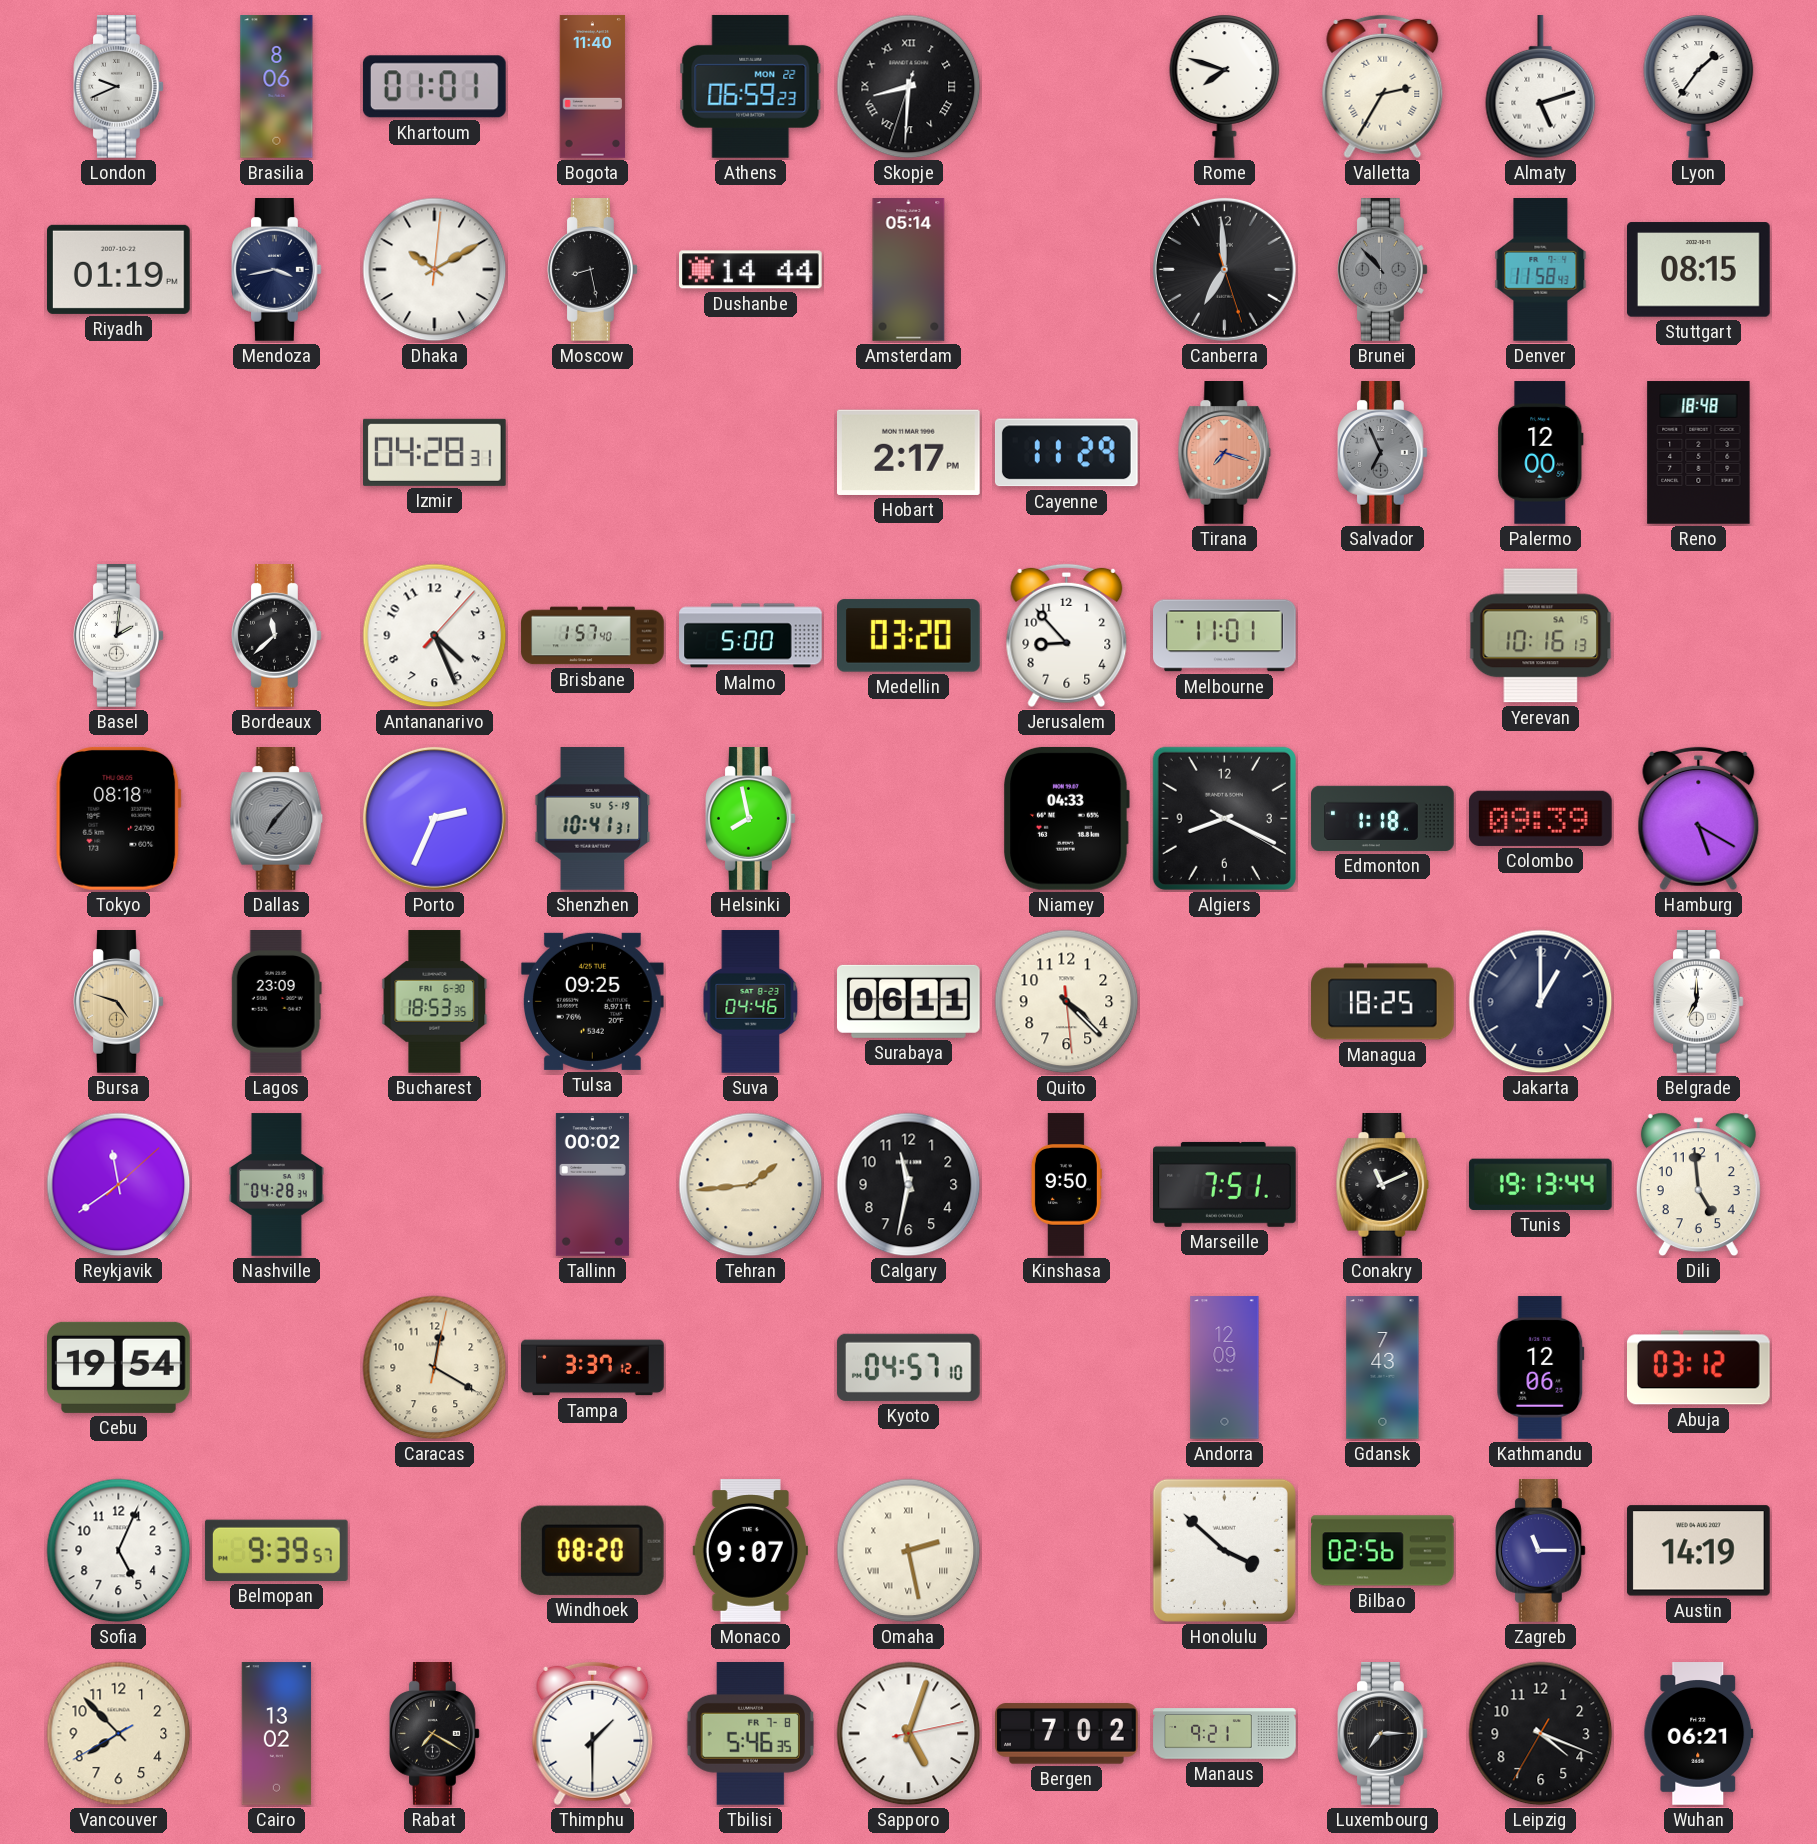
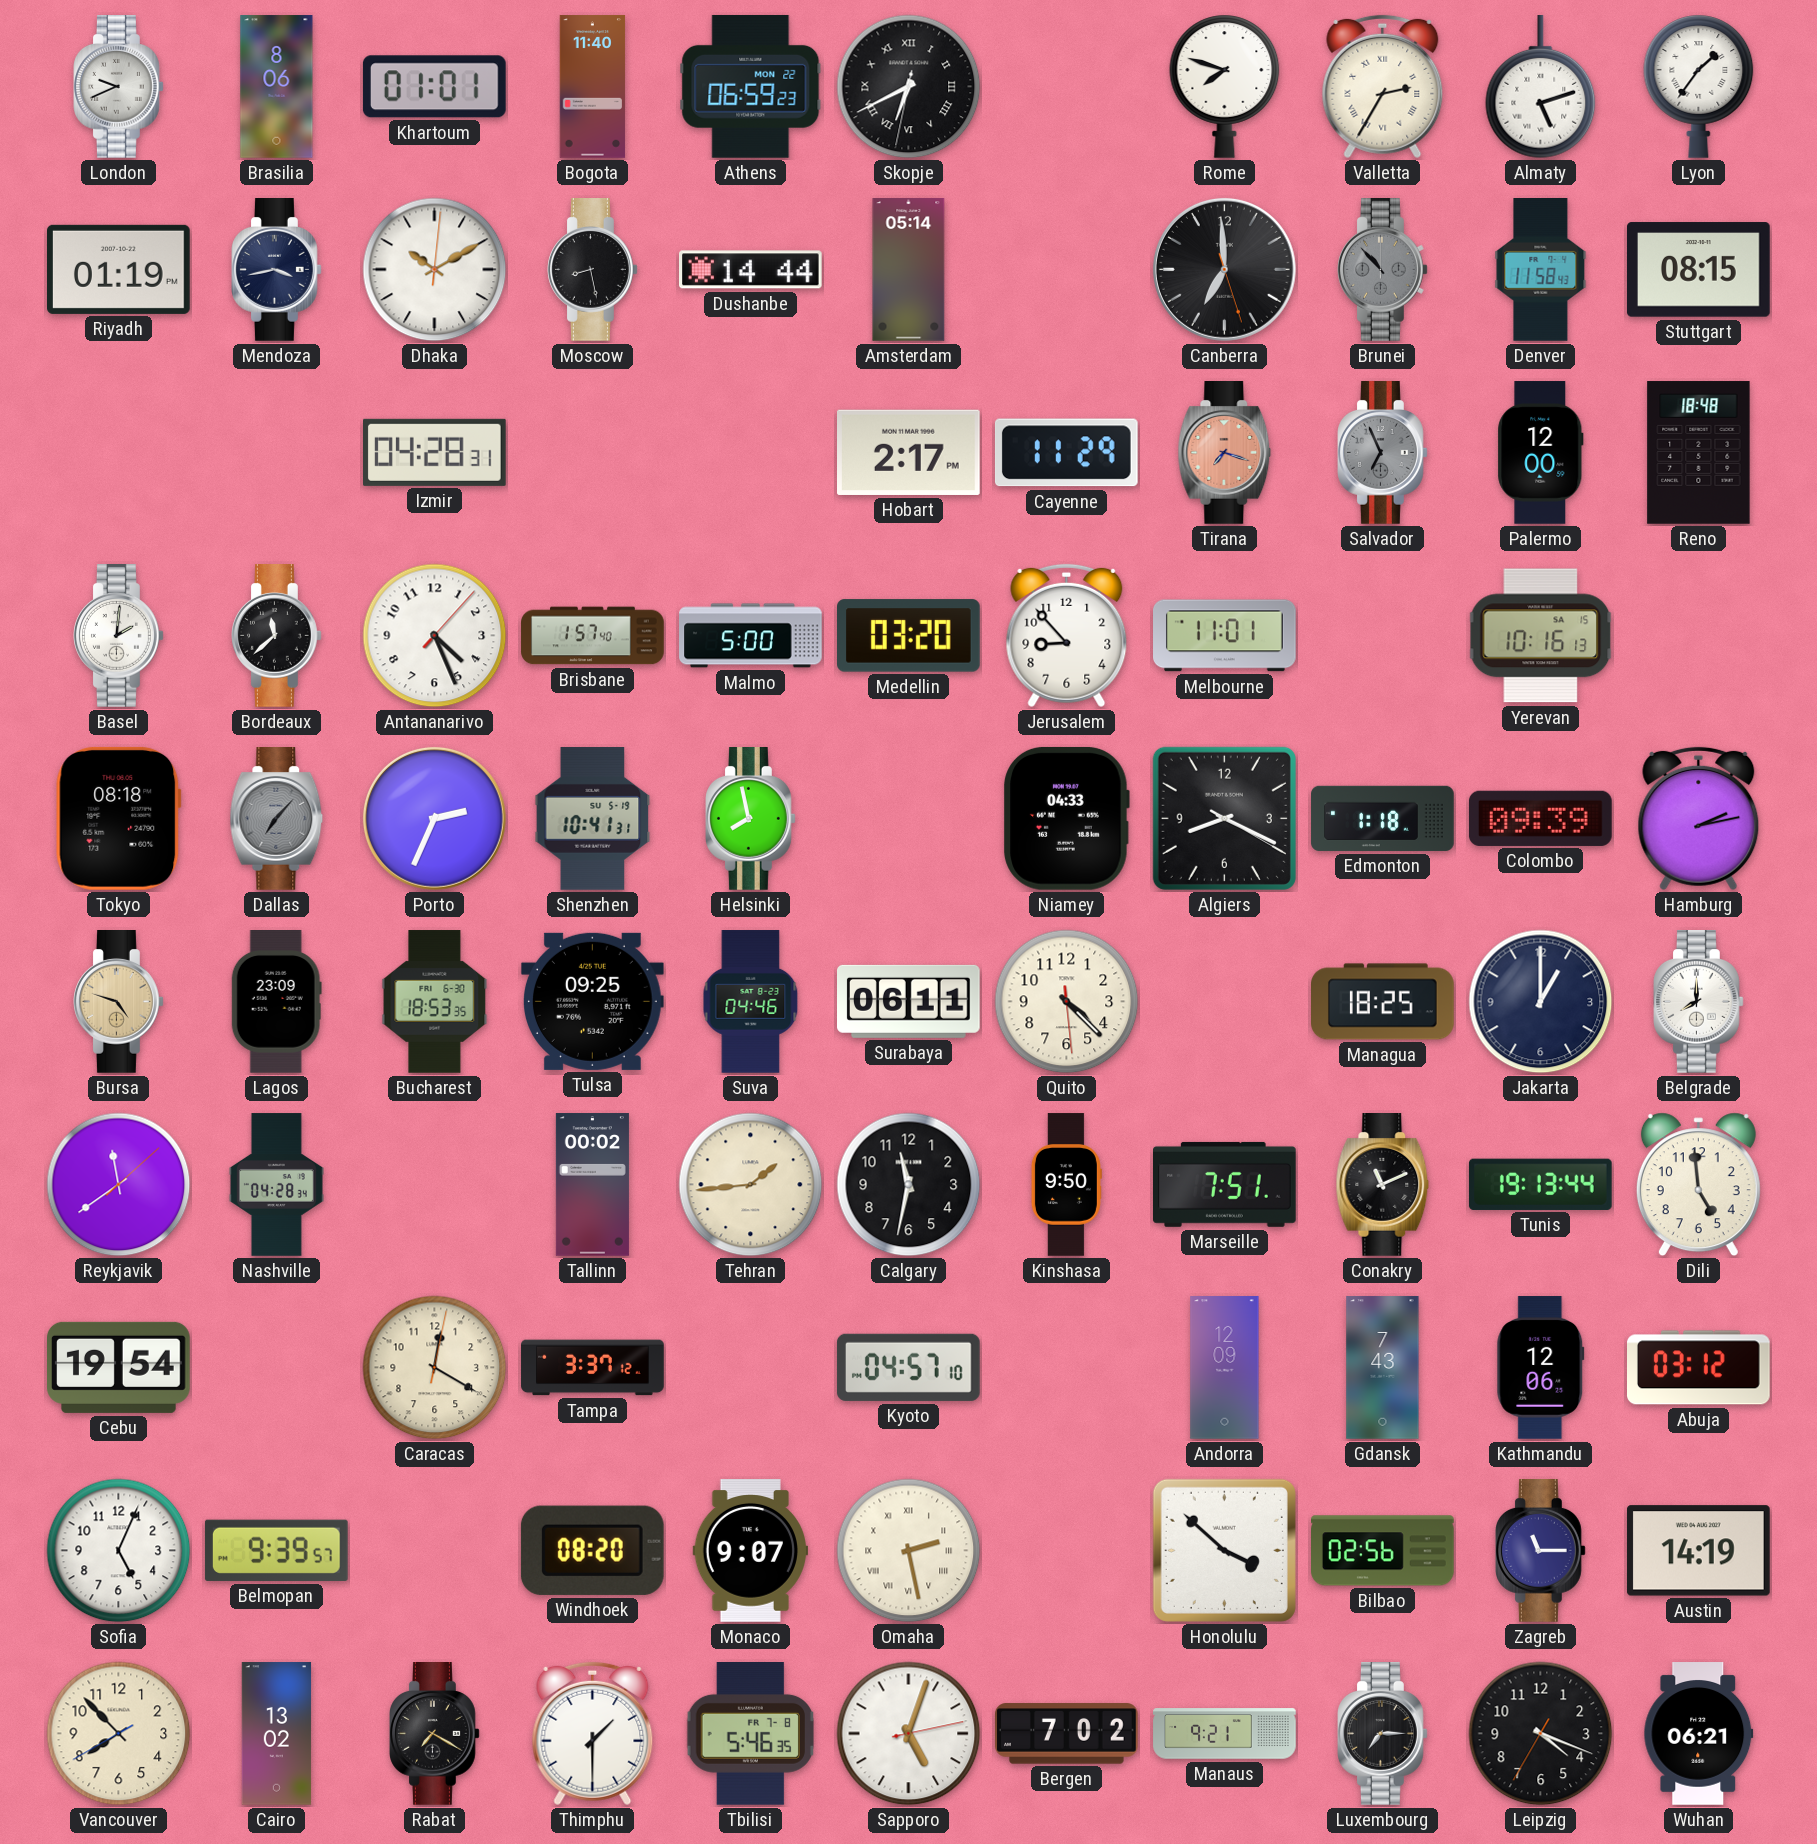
Skopje: 8:30 -> 6:40 (909, 87)
Hamburg: 5:20 -> 2:13 (1699, 819)
Belgrade: 7:00 -> 8:00 (1699, 1002)
